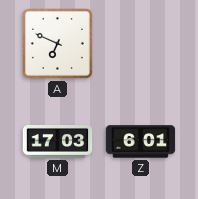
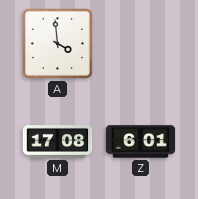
A: 6:49 -> 3:59 (57, 43)
M: 17:03 -> 17:08 (58, 142)
